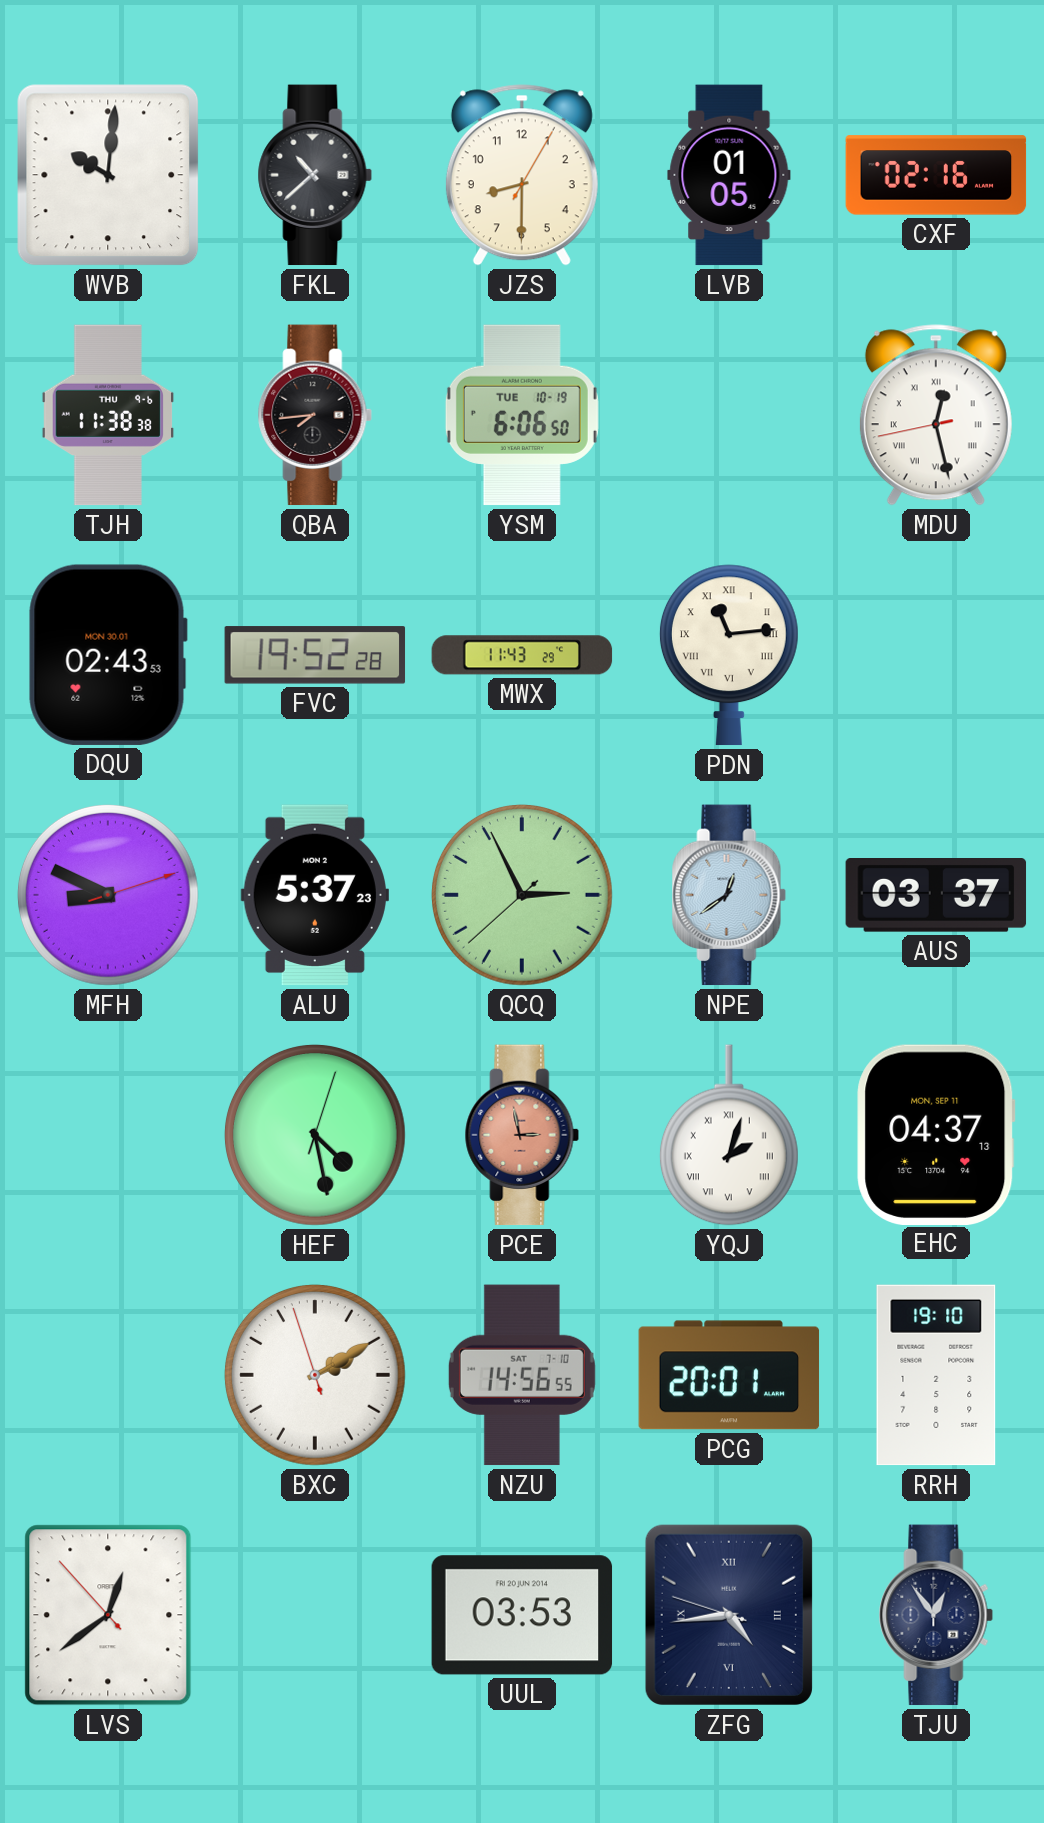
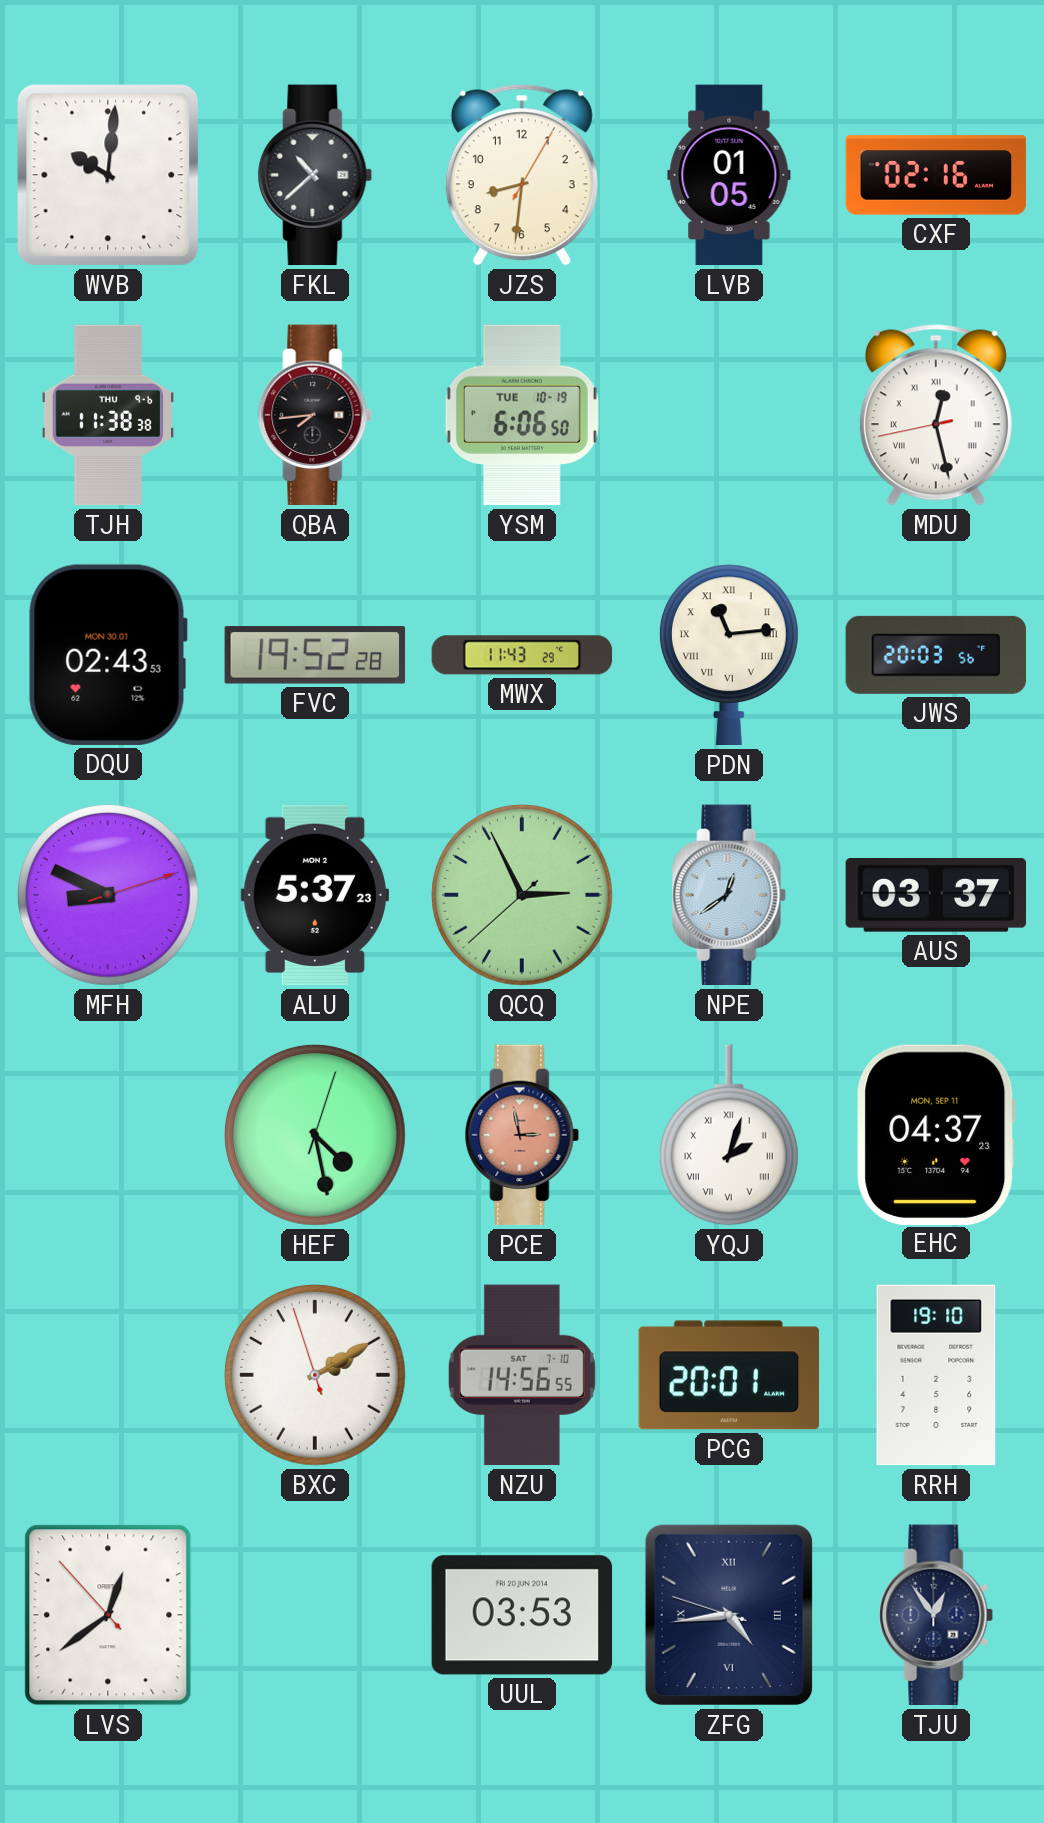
JZS: 8:30 -> 8:31 (522, 175)
JWS: none -> 20:03 (936, 655)
EHC: 04:37:13 -> 04:37:23 (936, 1134)
